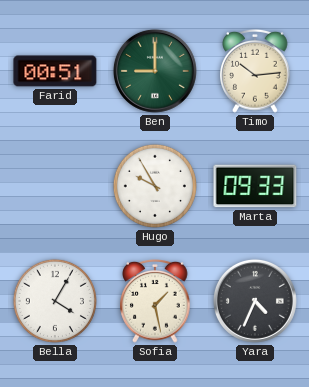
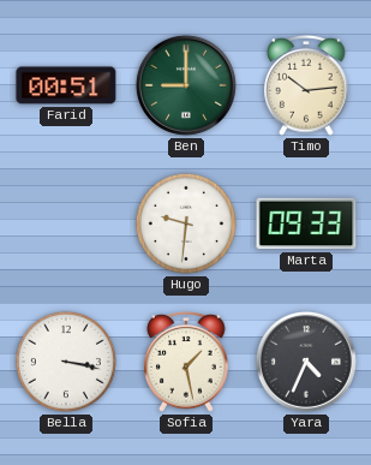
Hugo: 9:55 -> 9:31 (186, 223)
Bella: 4:05 -> 3:17 (66, 362)
